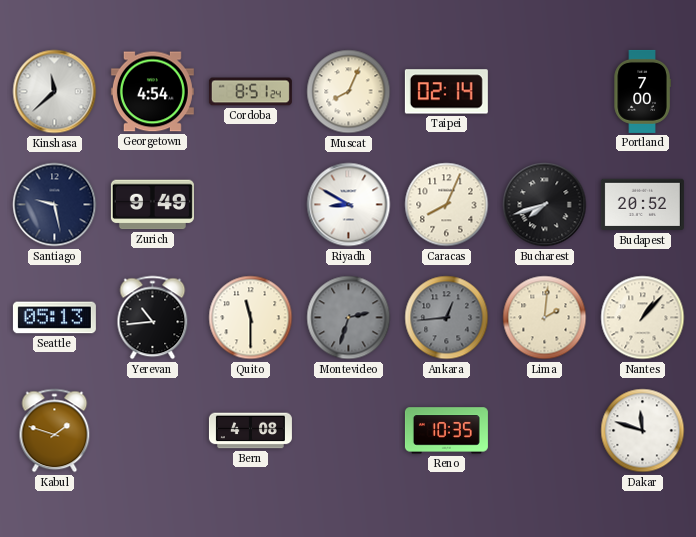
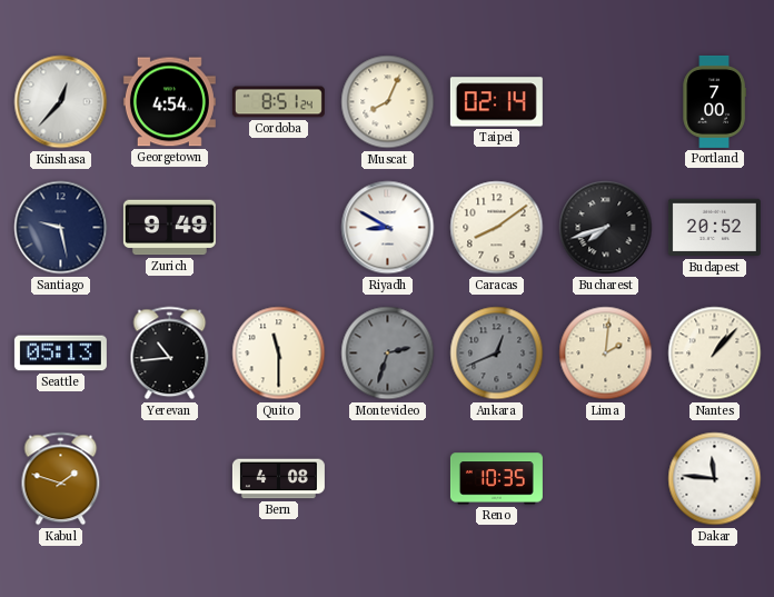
Kinshasa: 11:38 -> 12:37 (61, 102)
Caracas: 8:04 -> 8:09 (497, 228)
Ankara: 12:44 -> 12:41 (497, 354)
Dakar: 11:48 -> 11:46 (715, 479)
